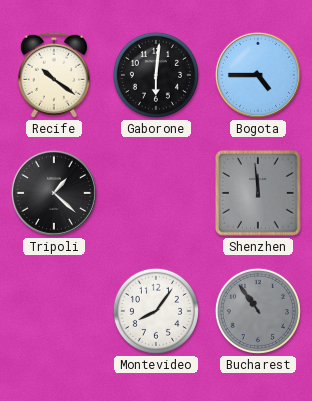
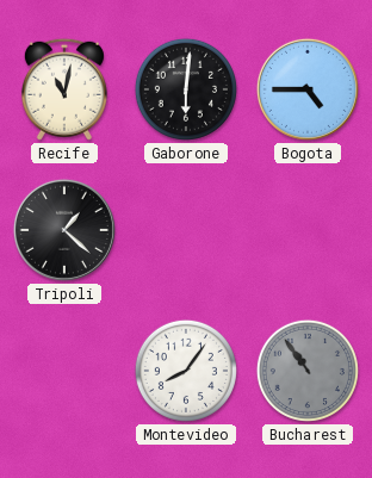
Recife: 10:21 -> 11:02 (64, 89)
Shenzhen: 11:59 -> none (258, 193)
